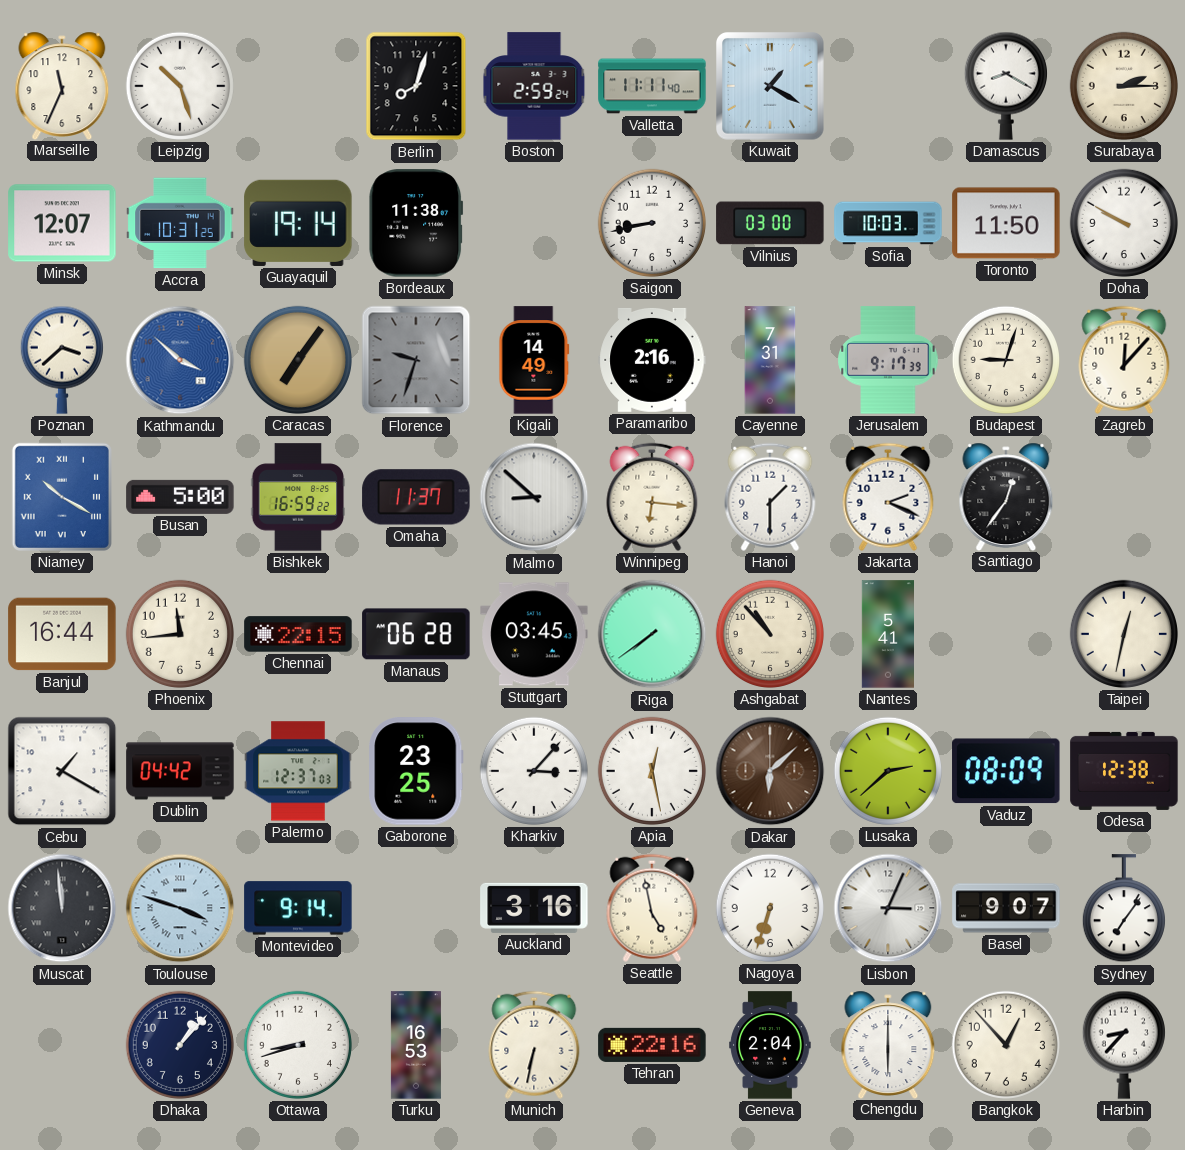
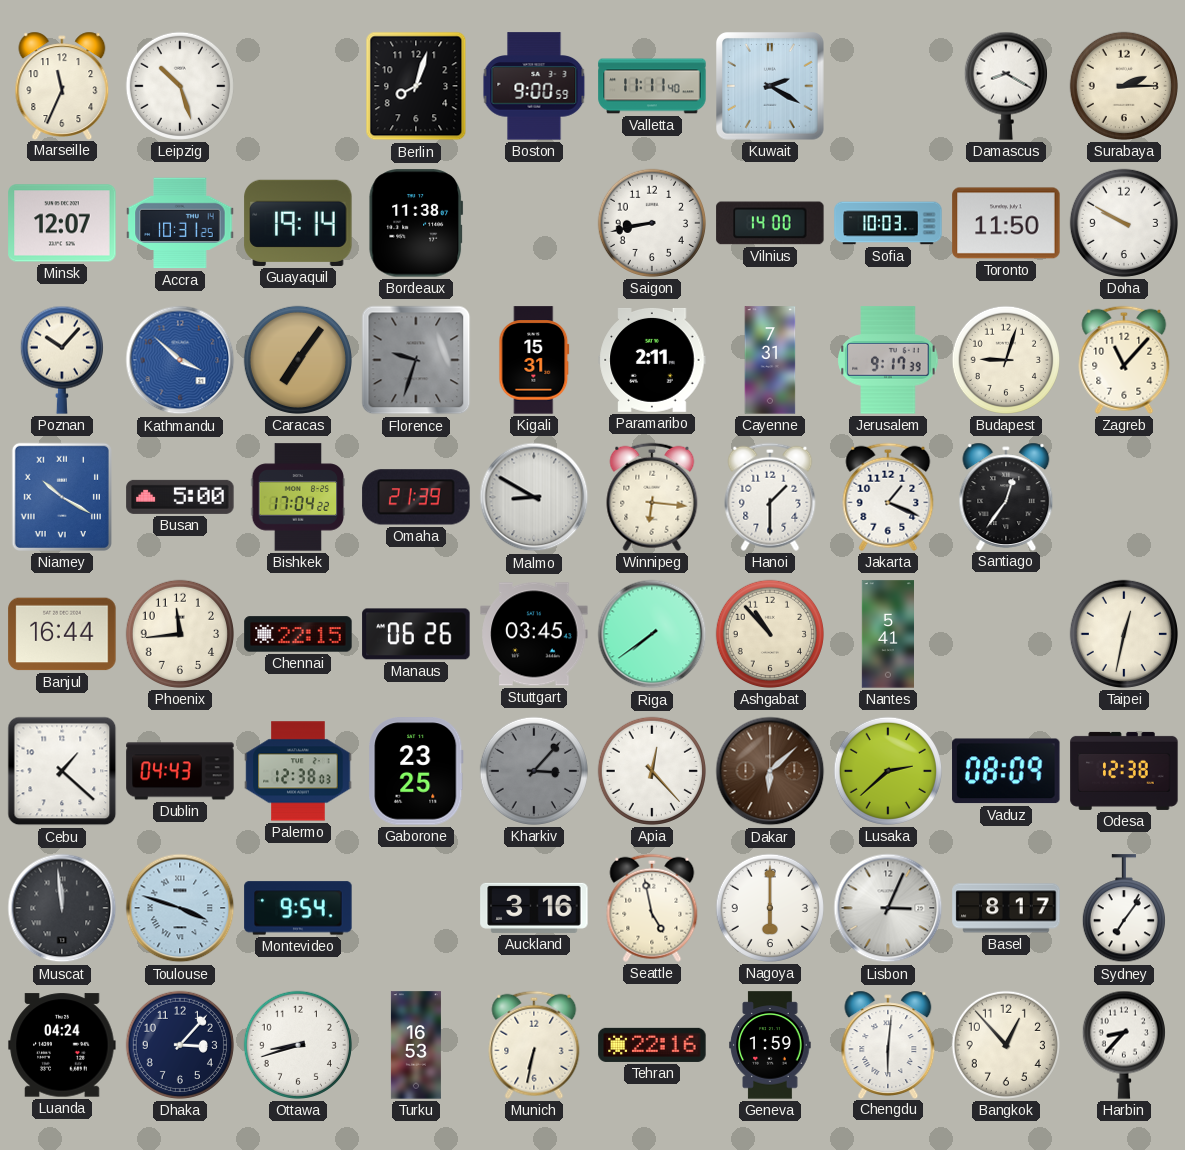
Boston: 2:59 -> 9:00 (534, 86)
Kuwait: 1:20 -> 2:20 (771, 87)
Vilnius: 03:00 -> 14:00 (770, 223)
Poznan: 3:38 -> 10:07 (62, 360)
Kigali: 14:49 -> 15:31 (534, 360)
Paramaribo: 2:16 -> 2:11 (652, 360)
Zagreb: 12:07 -> 11:07 (1124, 360)
Bishkek: 16:59 -> 17:04 (298, 497)
Omaha: 11:37 -> 21:39 (416, 497)
Malmo: 8:52 -> 8:50 (534, 497)
Jakarta: 2:19 -> 1:19 (888, 497)
Manaus: 06:28 -> 06:26 (416, 634)
Cebu: 1:20 -> 1:22 (62, 771)
Dublin: 04:42 -> 04:43 (180, 771)
Palermo: 12:37 -> 12:38 (298, 771)
Kharkiv dial: white -> grey (534, 771)
Apia: 12:28 -> 12:23 (652, 771)
Montevideo: 9:14 -> 9:54 (298, 908)
Nagoya: 6:33 -> 6:00 (770, 908)
Basel: 9:07 -> 8:17 (1006, 908)
Luanda: none -> 04:24 (62, 1045)
Dhaka: 1:07 -> 3:07 (180, 1045)
Geneva: 2:04 -> 1:59 (770, 1045)
Chengdu: 6:00 -> 6:01 (888, 1044)
